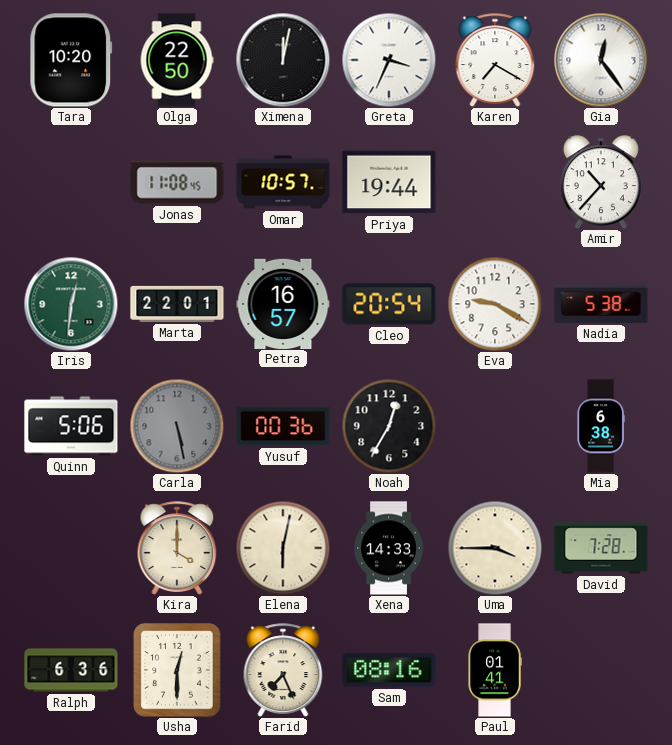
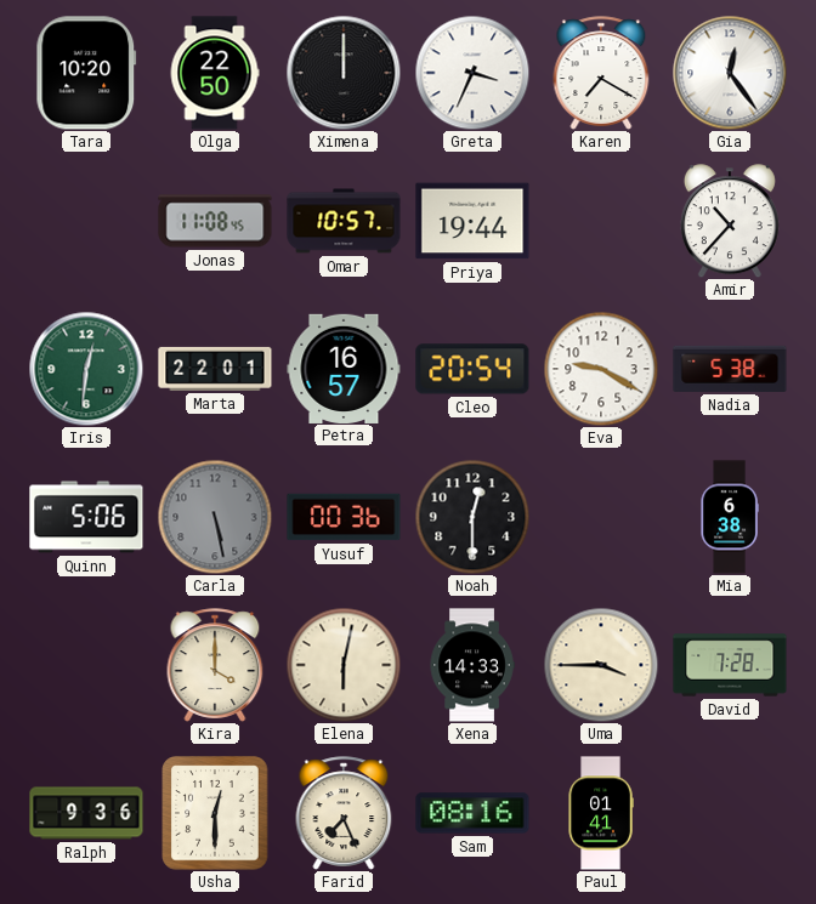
Ximena: 12:02 -> 12:00 (344, 73)
Noah: 12:35 -> 12:30 (472, 517)
Ralph: 6:36 -> 9:36 (86, 813)
